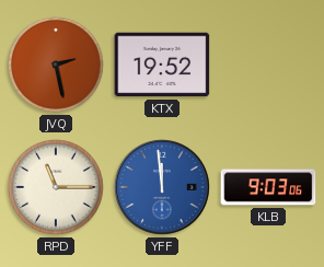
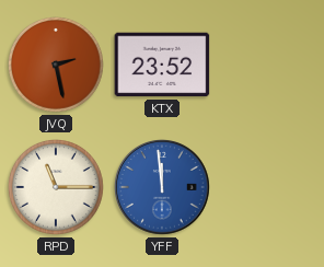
KTX: 19:52 -> 23:52 (162, 65)
KLB: 9:03 -> none (268, 187)
